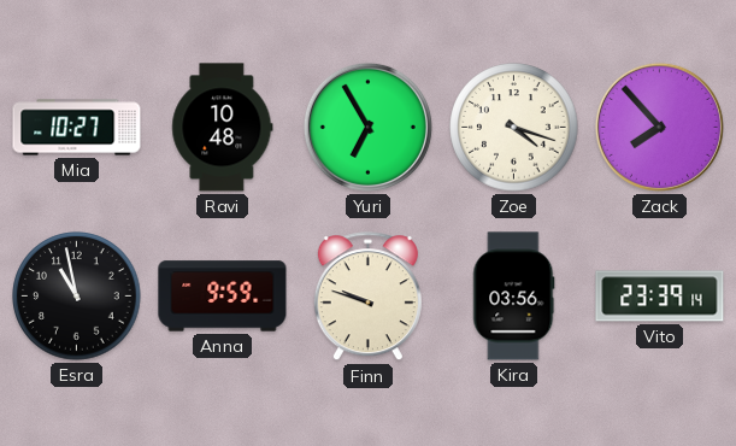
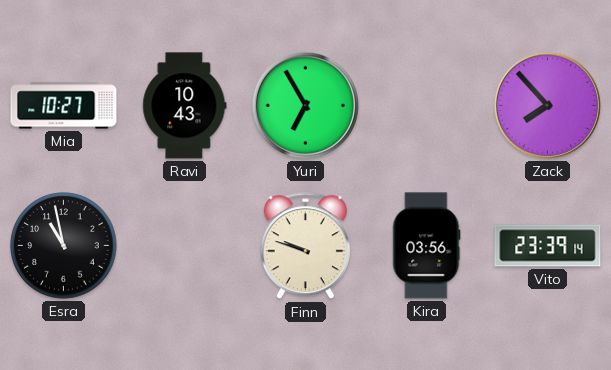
Ravi: 10:48 -> 10:43 (185, 106)
Zoe: 4:18 -> none (514, 128)
Anna: 9:59 -> none (223, 297)
